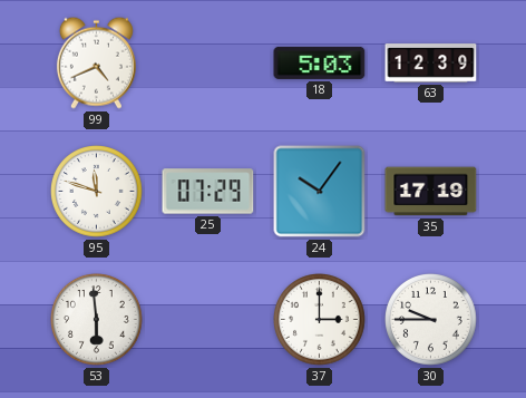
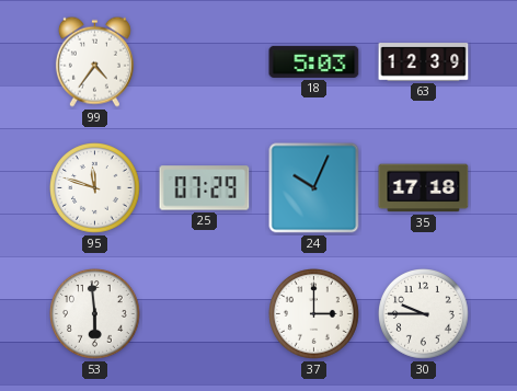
99: 4:41 -> 4:36 (94, 61)
24: 10:06 -> 10:04 (314, 188)
35: 17:19 -> 17:18 (424, 188)
